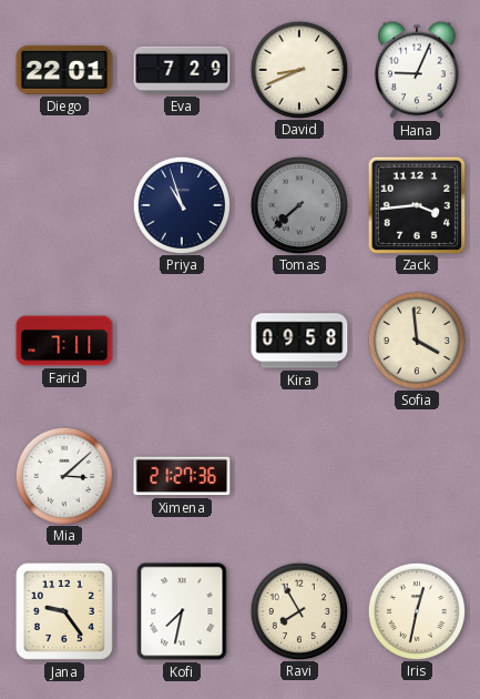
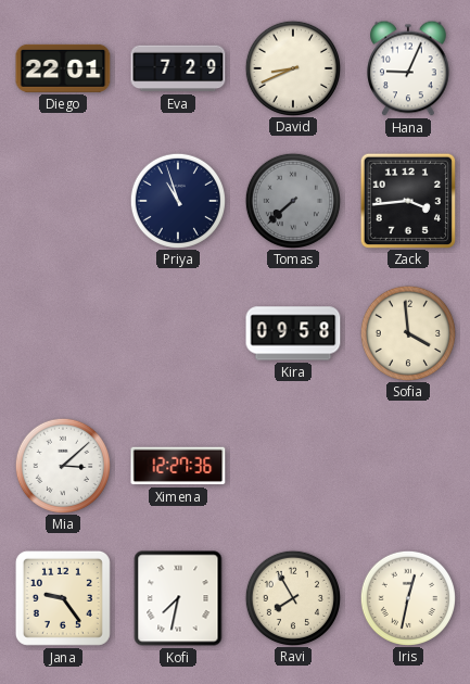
Farid: 7:11 -> none (64, 341)
Ximena: 21:27 -> 12:27 (178, 466)
